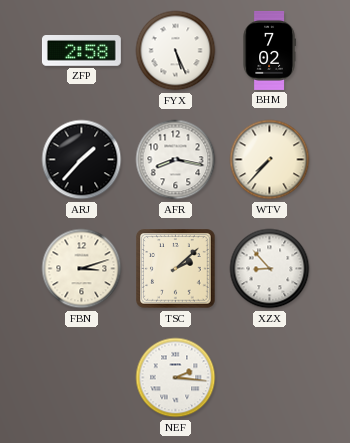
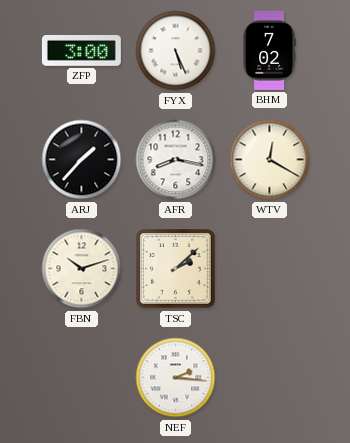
ZFP: 2:58 -> 3:00 (81, 51)
WTV: 7:37 -> 12:20 (270, 160)
FBN: 3:12 -> 10:12 (82, 269)
XZX: 8:53 -> none (270, 269)
